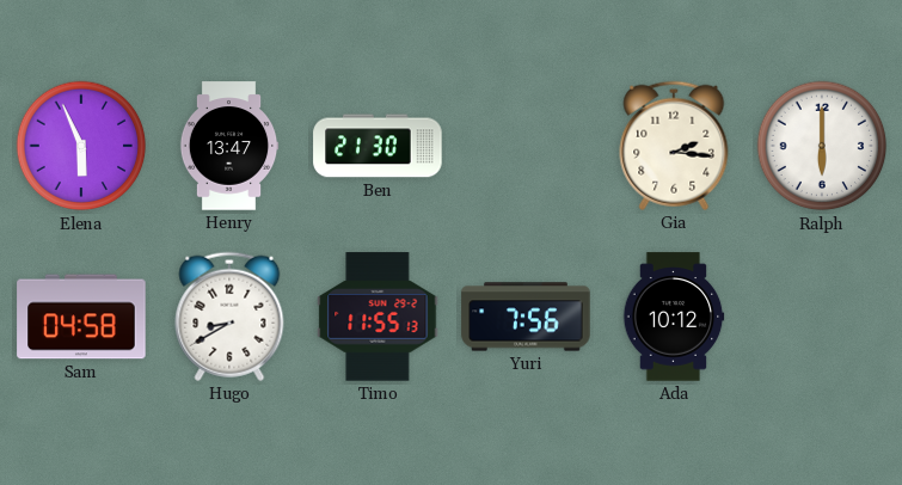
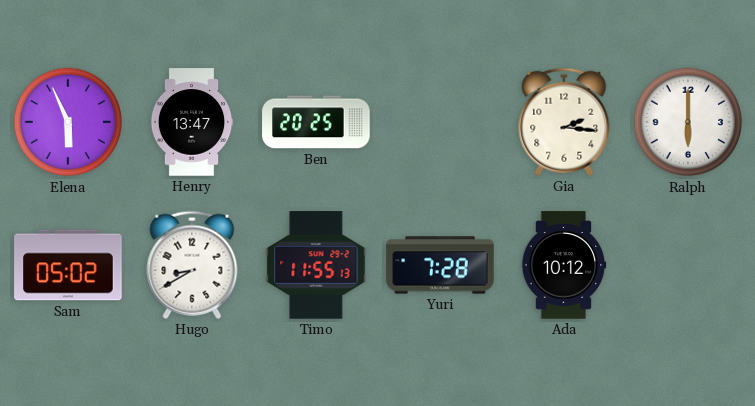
Ben: 21:30 -> 20:25 (316, 122)
Sam: 04:58 -> 05:02 (68, 265)
Yuri: 7:56 -> 7:28 (440, 265)
